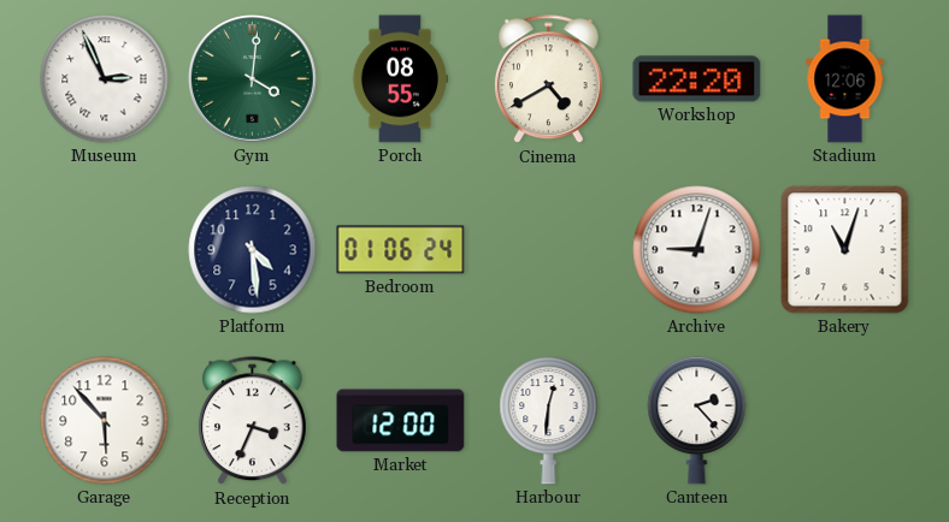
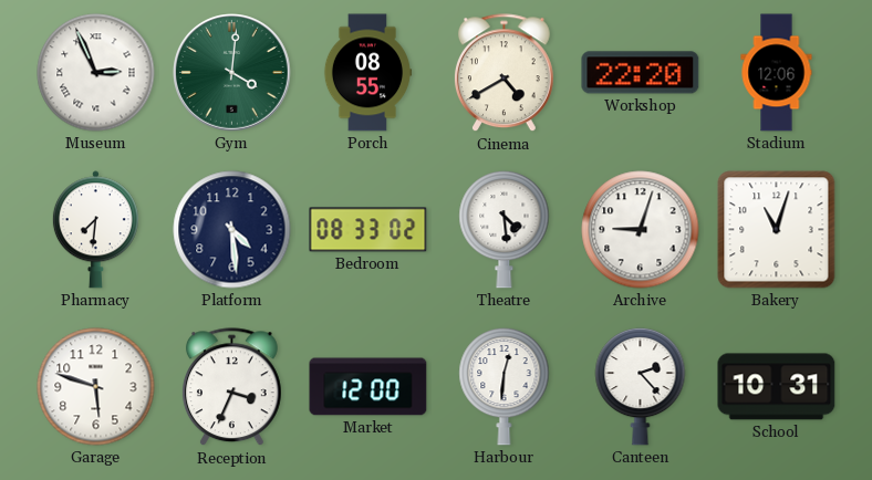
Pharmacy: none -> 7:31 (95, 230)
Bedroom: 01:06 -> 08:33 (368, 230)
Theatre: none -> 4:29 (505, 229)
Garage: 5:53 -> 5:48 (96, 387)
School: none -> 10:31 (777, 387)
